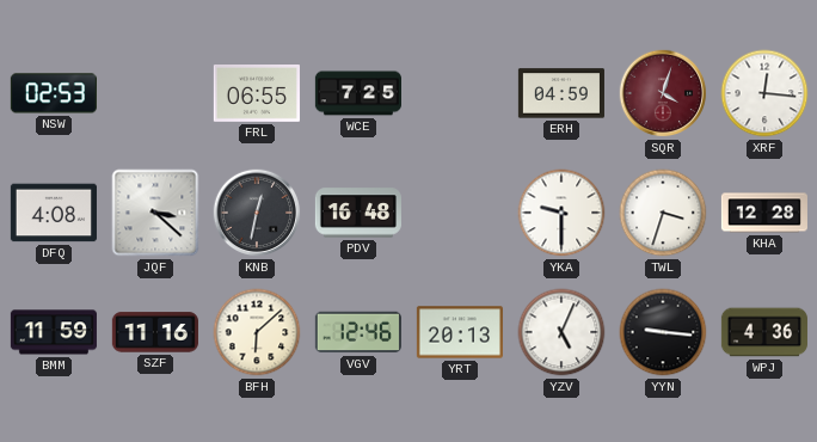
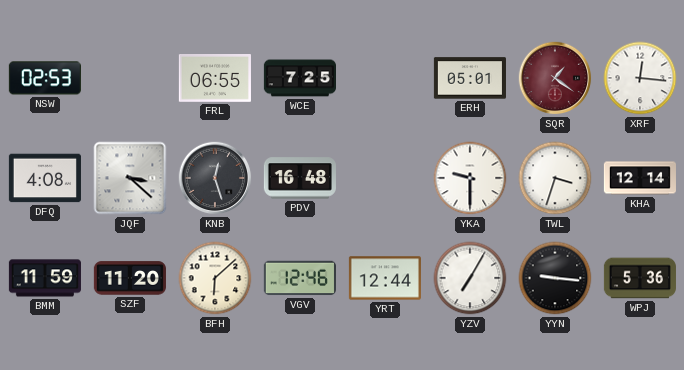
ERH: 04:59 -> 05:01 (470, 78)
SQR: 4:03 -> 1:21 (555, 78)
KNB: 12:32 -> 12:27 (215, 178)
KHA: 12:28 -> 12:14 (640, 178)
SZF: 11:16 -> 11:20 (130, 278)
YRT: 20:13 -> 12:44 (385, 278)
YZV: 5:04 -> 7:05 (470, 278)
WPJ: 4:36 -> 5:36 (640, 278)
